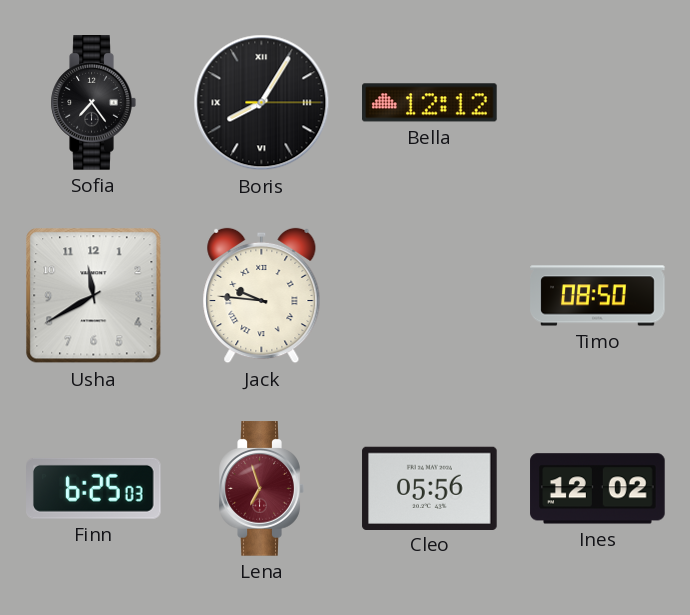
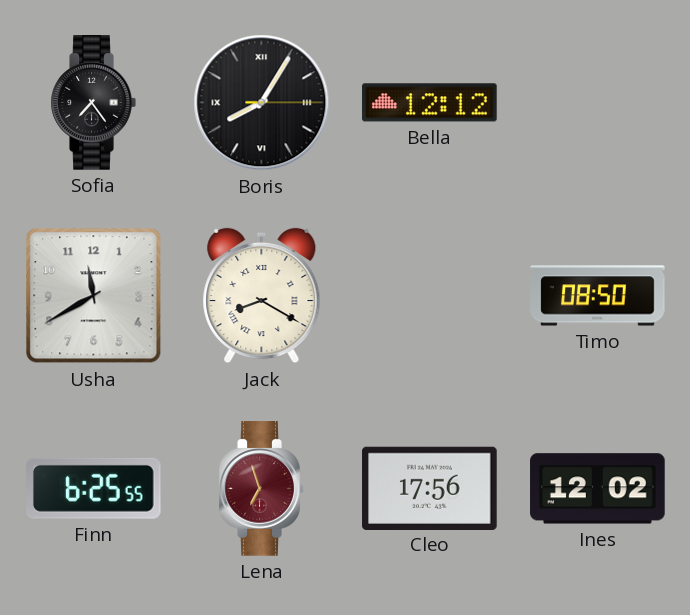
Jack: 9:46 -> 8:20 (262, 296)
Finn: 6:25:03 -> 6:25:55 (94, 488)
Cleo: 05:56 -> 17:56 (430, 488)
